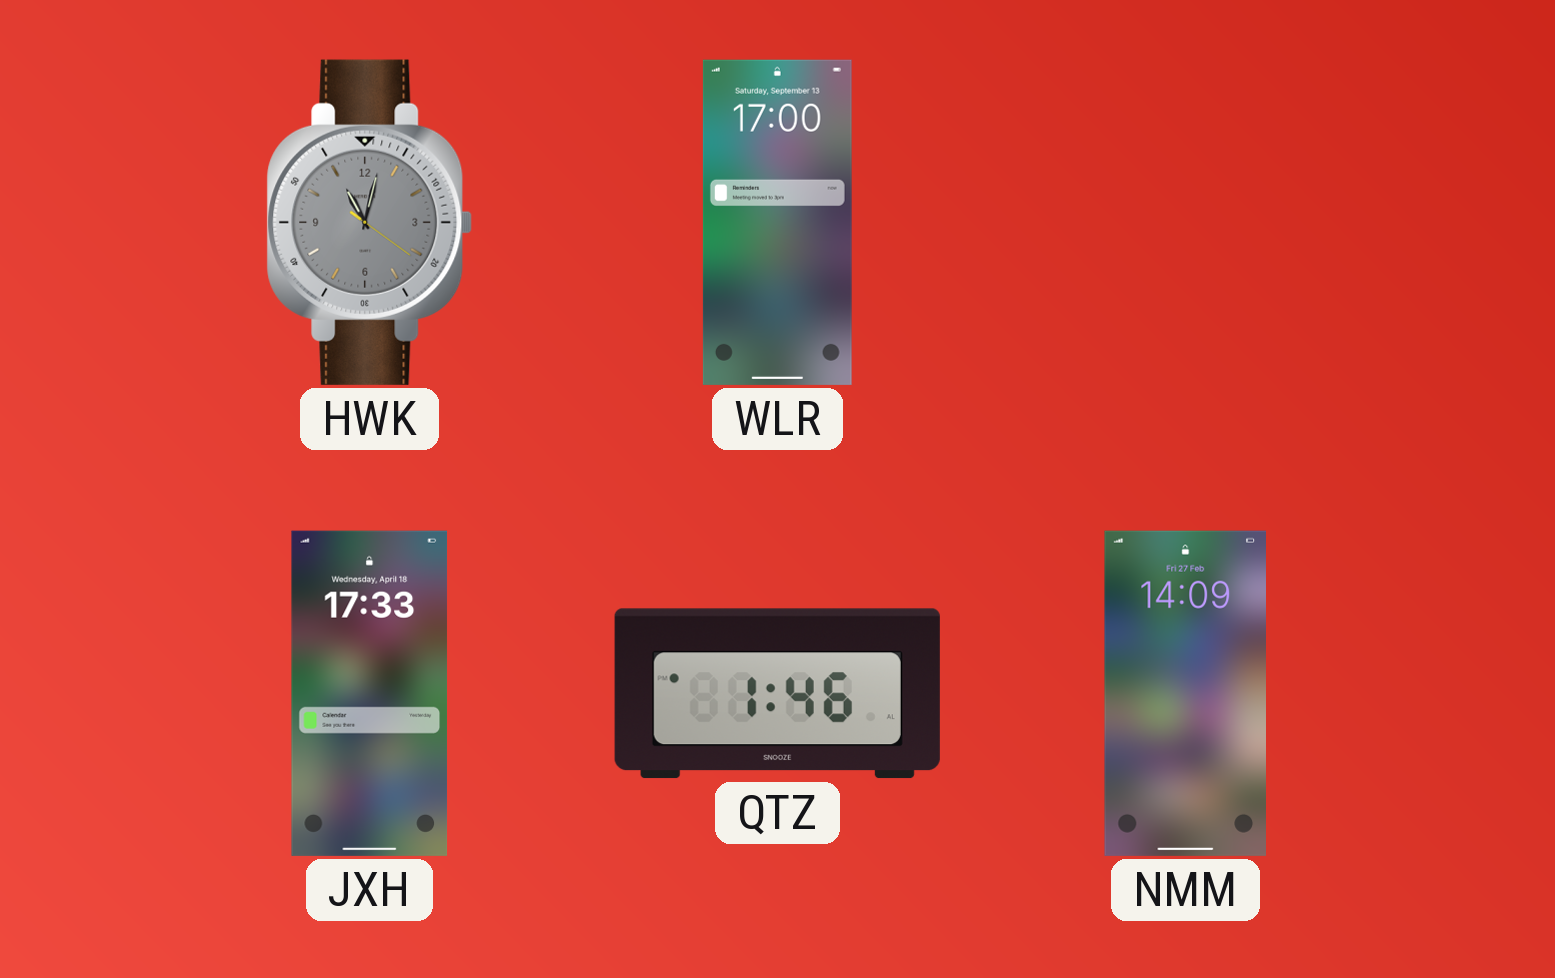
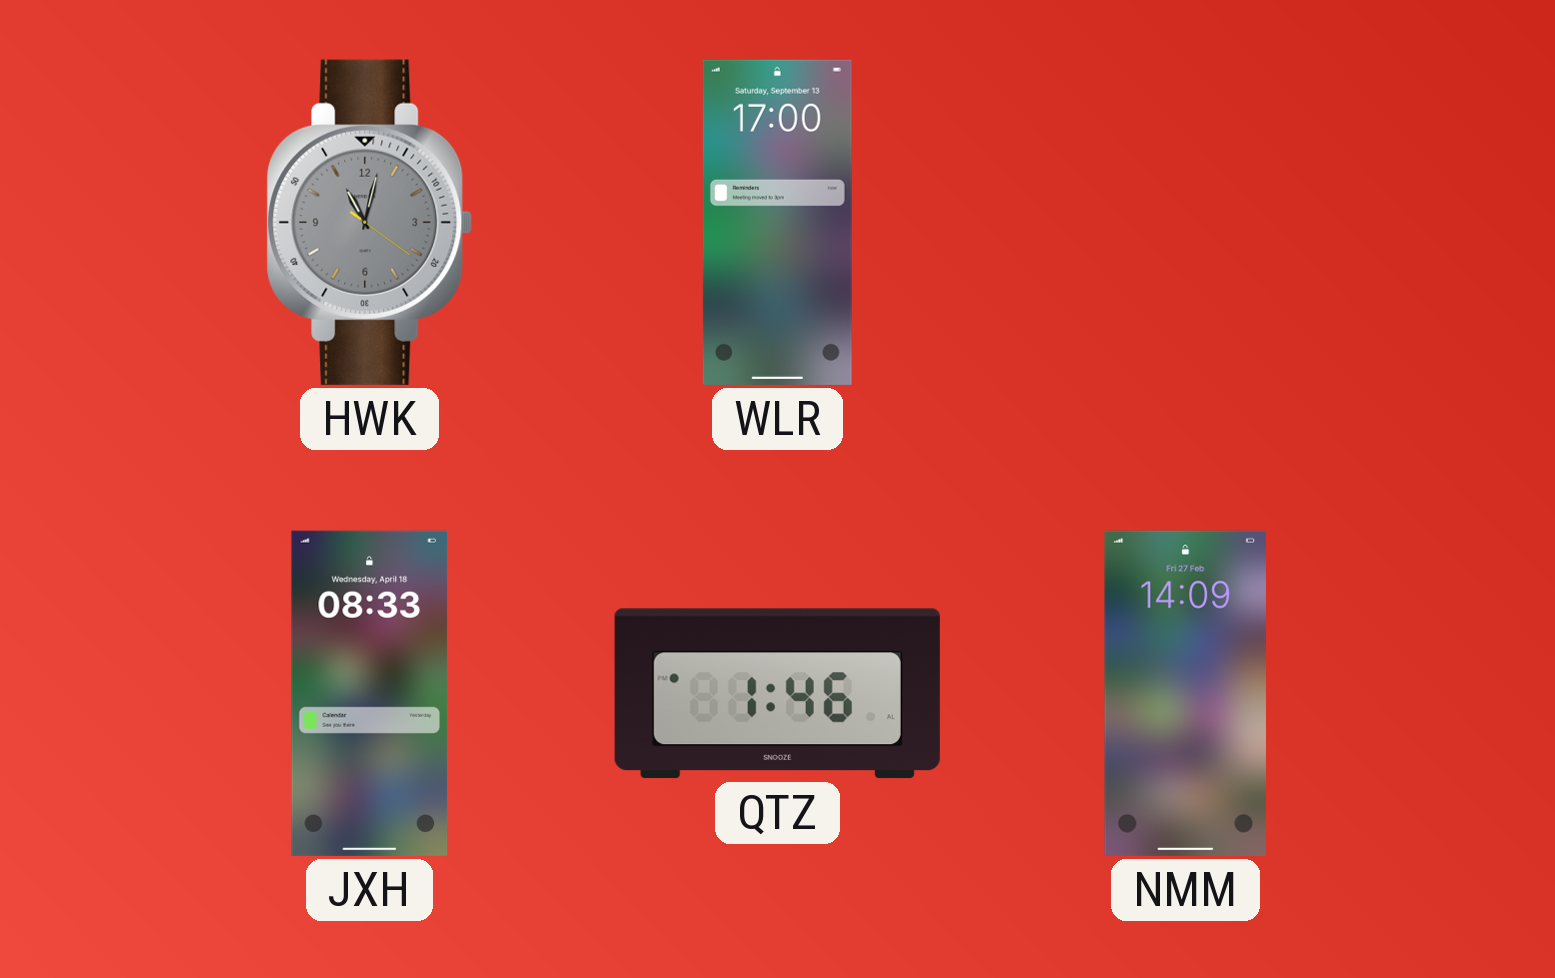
JXH: 17:33 -> 08:33 (370, 693)
